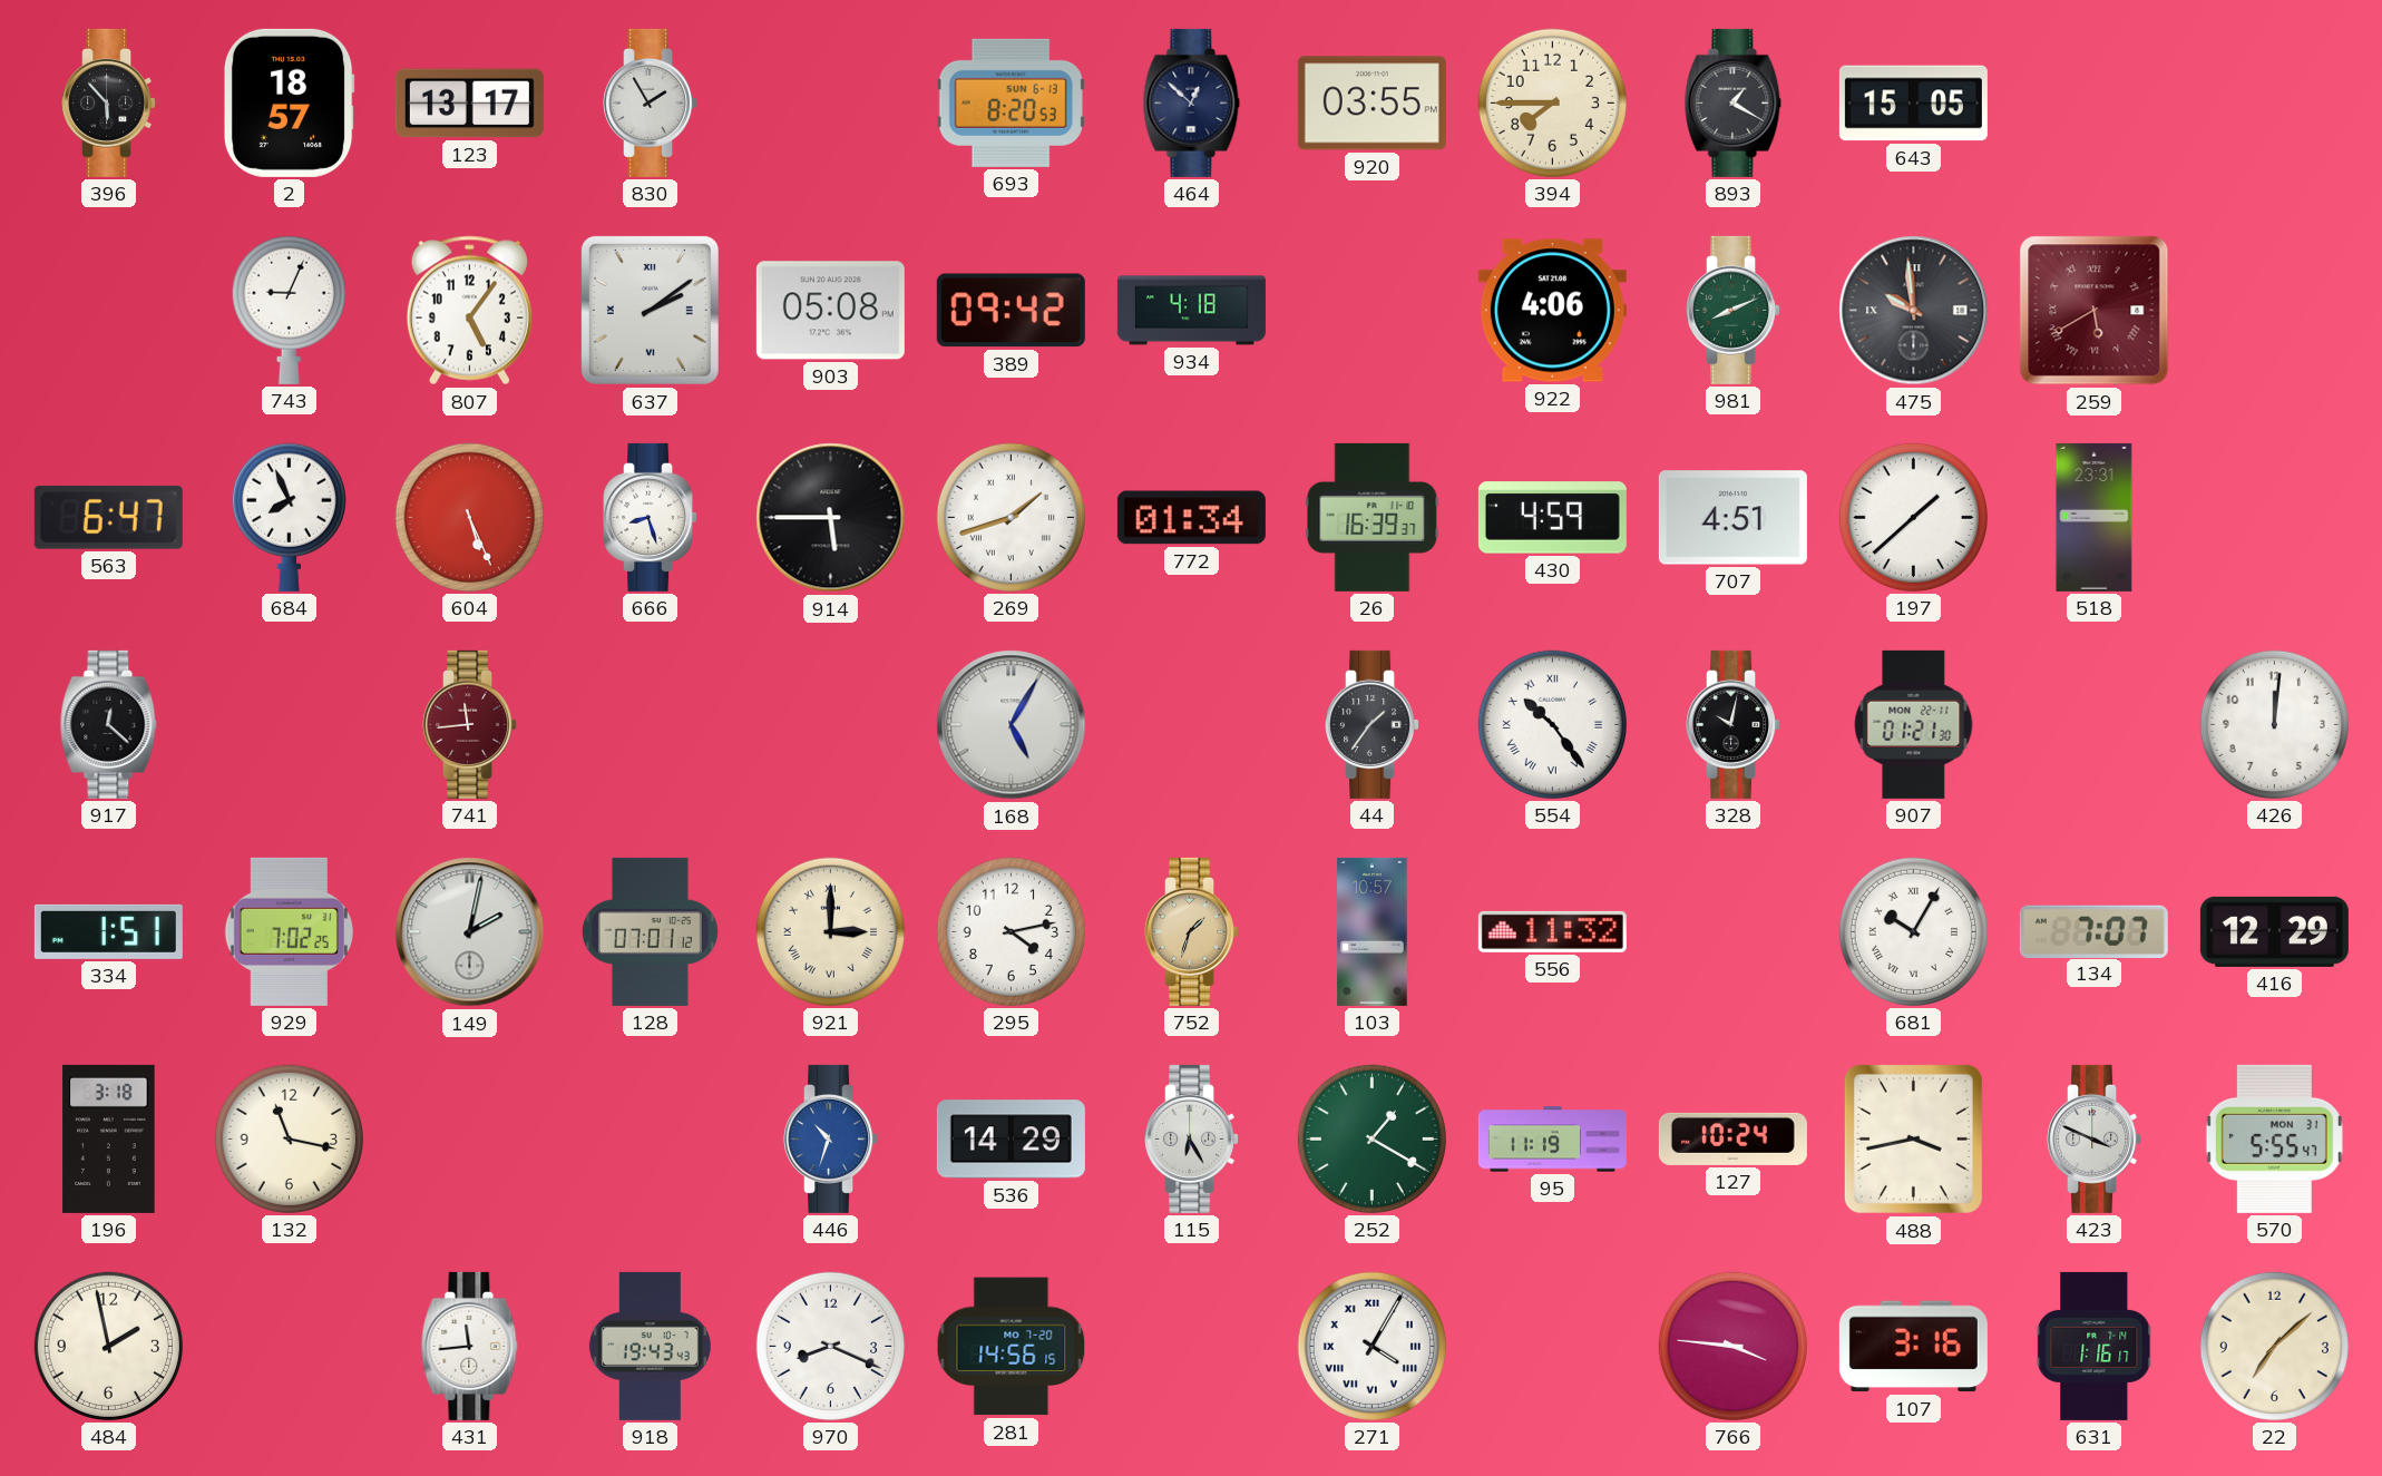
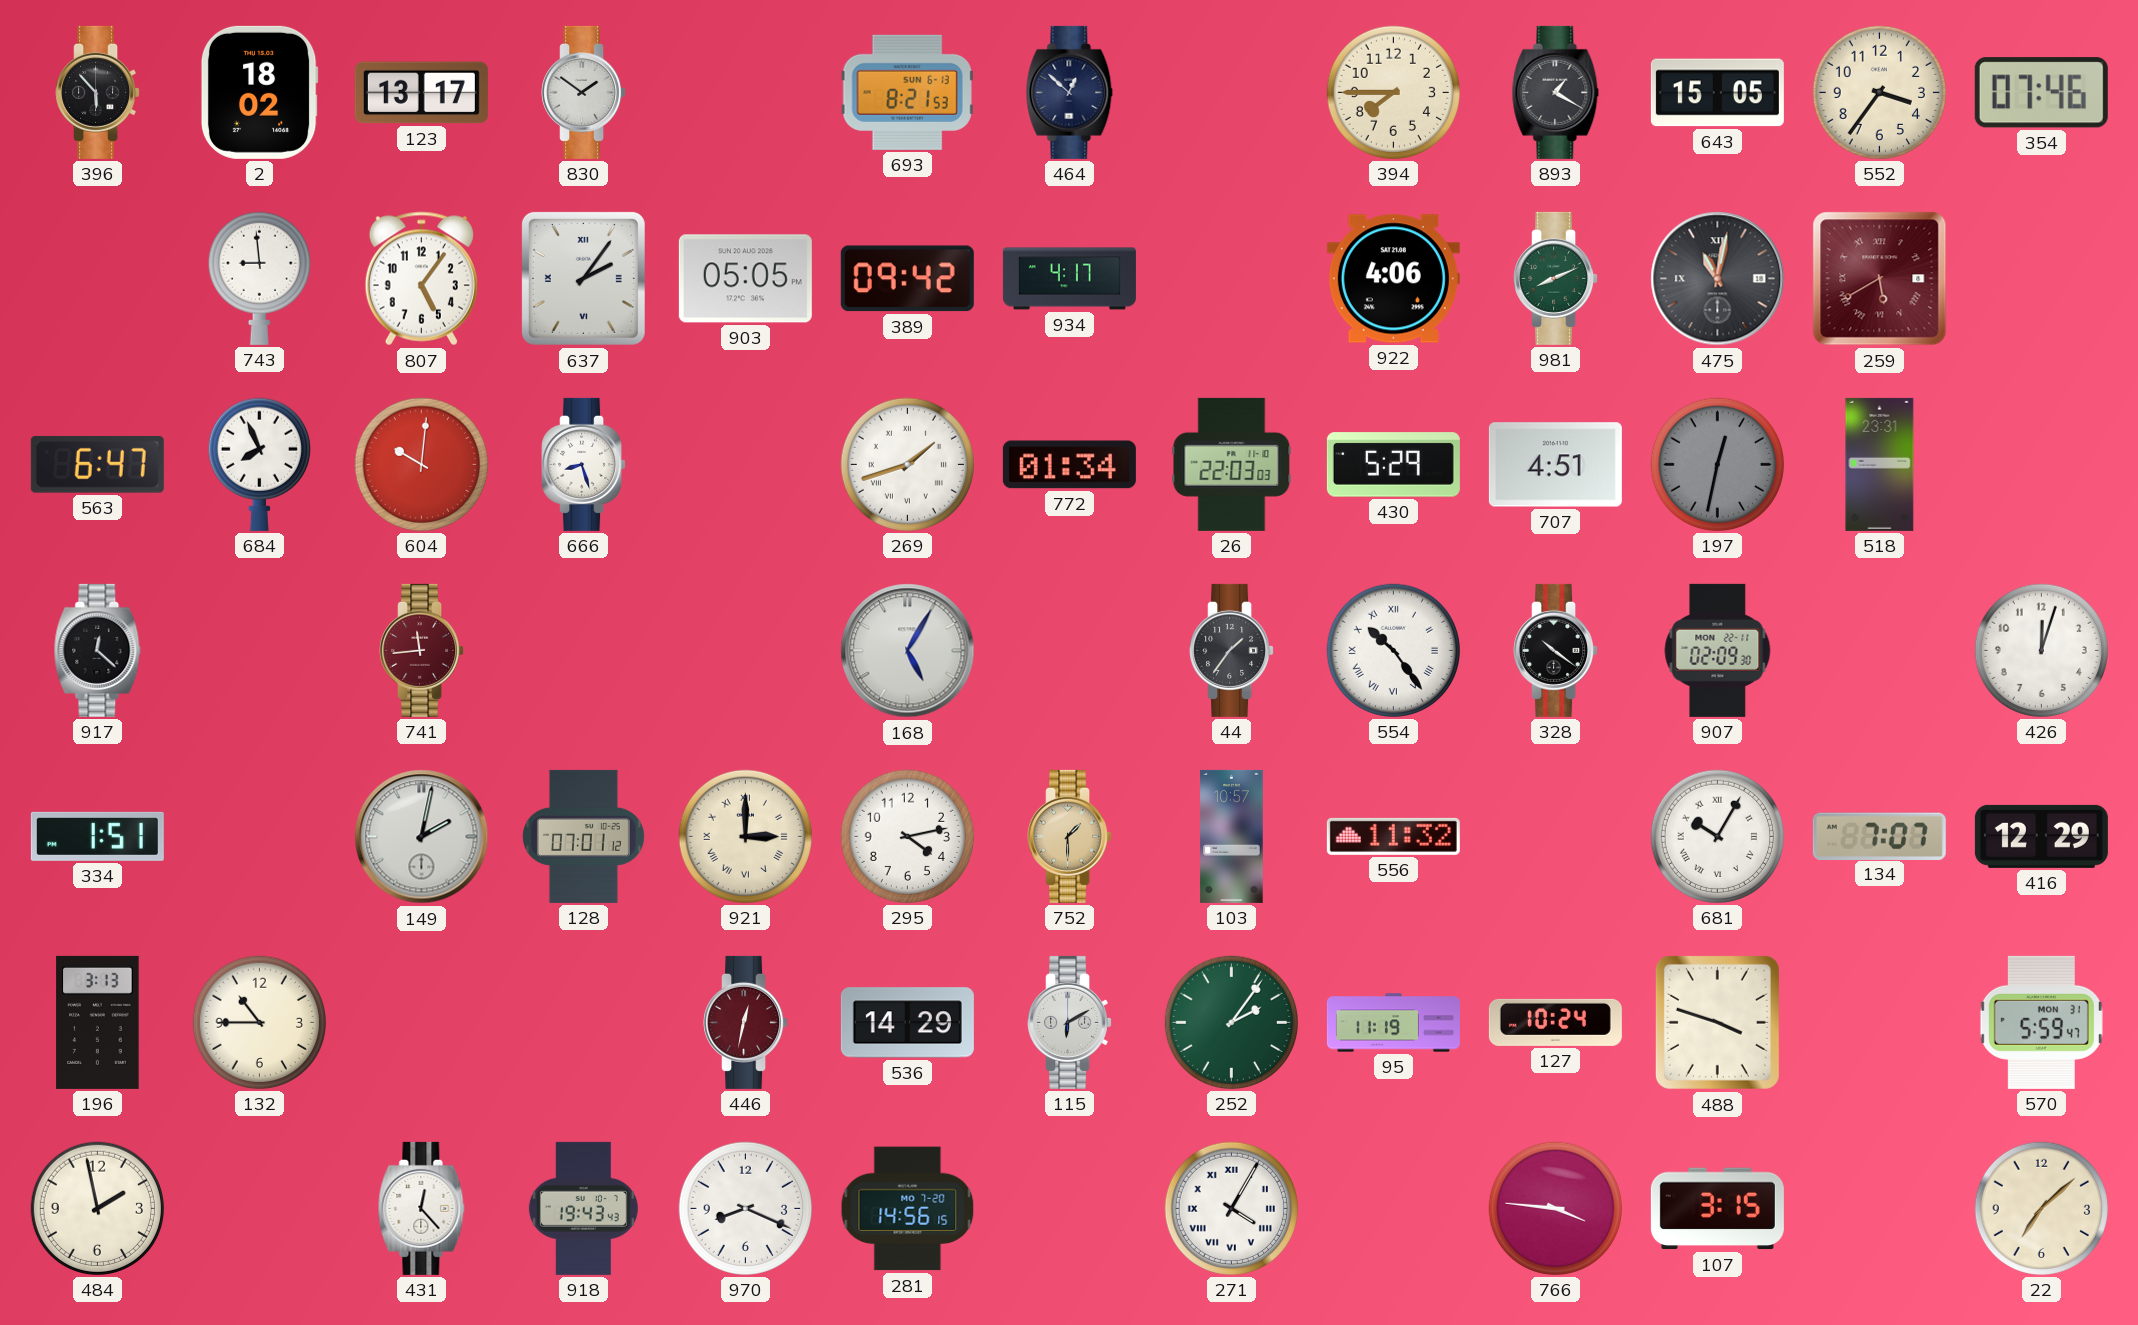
2: 18:57 -> 18:02 (259, 92)
830: 1:55 -> 1:51 (584, 92)
693: 8:20 -> 8:21 (907, 92)
920: 03:55 -> none (1371, 104)
552: none -> 3:36 (1879, 92)
354: none -> 07:46 (2041, 93)
743: 9:04 -> 8:59 (259, 278)
637: 2:09 -> 2:06 (583, 278)
903: 05:08 -> 05:05 (745, 279)
934: 4:18 -> 4:17 (1069, 279)
475: 9:59 -> 11:02 (1718, 279)
604: 5:26 -> 10:01 (421, 464)
914: 5:45 -> none (831, 518)
26: 16:39 -> 22:03 (1232, 464)
430: 4:59 -> 5:29 (1393, 465)
197: 1:38 -> 12:32 (1717, 464)
197 dial: white -> grey (1717, 464)
328: 10:02 -> 10:21 (1556, 650)
907: 01:21 -> 02:09 (1718, 650)
426: 12:01 -> 12:03 (2041, 650)
929: 7:02 -> none (289, 931)
752: 1:33 -> 1:30 (1070, 836)
196: 3:18 -> 3:13 (98, 1022)
132: 11:17 -> 10:45 (259, 1022)
446: 10:33 -> 12:32 (746, 1022)
446 dial: blue -> burgundy (746, 1022)
115: 6:25 -> 6:10 (1070, 1022)
252: 1:20 -> 2:06 (1231, 1022)
488: 3:43 -> 3:48 (1717, 1022)
423: 3:49 -> none (2095, 1138)
570: 5:55 -> 5:59 (2041, 1022)
431: 11:44 -> 12:23 (422, 1208)
107: 3:16 -> 3:15 (1717, 1209)
631: 1:16 -> none (2095, 1346)
